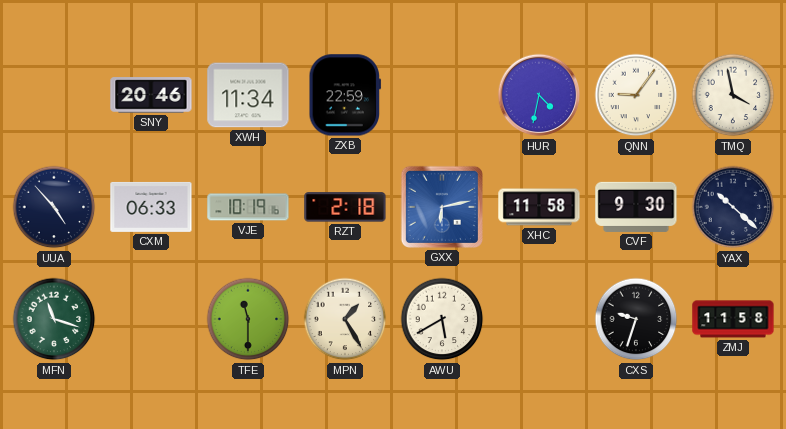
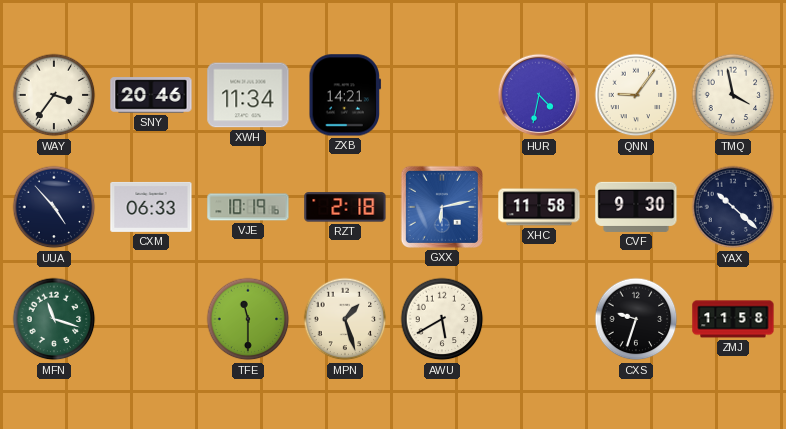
WAY: none -> 3:36 (54, 95)
ZXB: 22:59 -> 14:21 (345, 95)
MPN: 1:25 -> 1:27 (345, 319)
